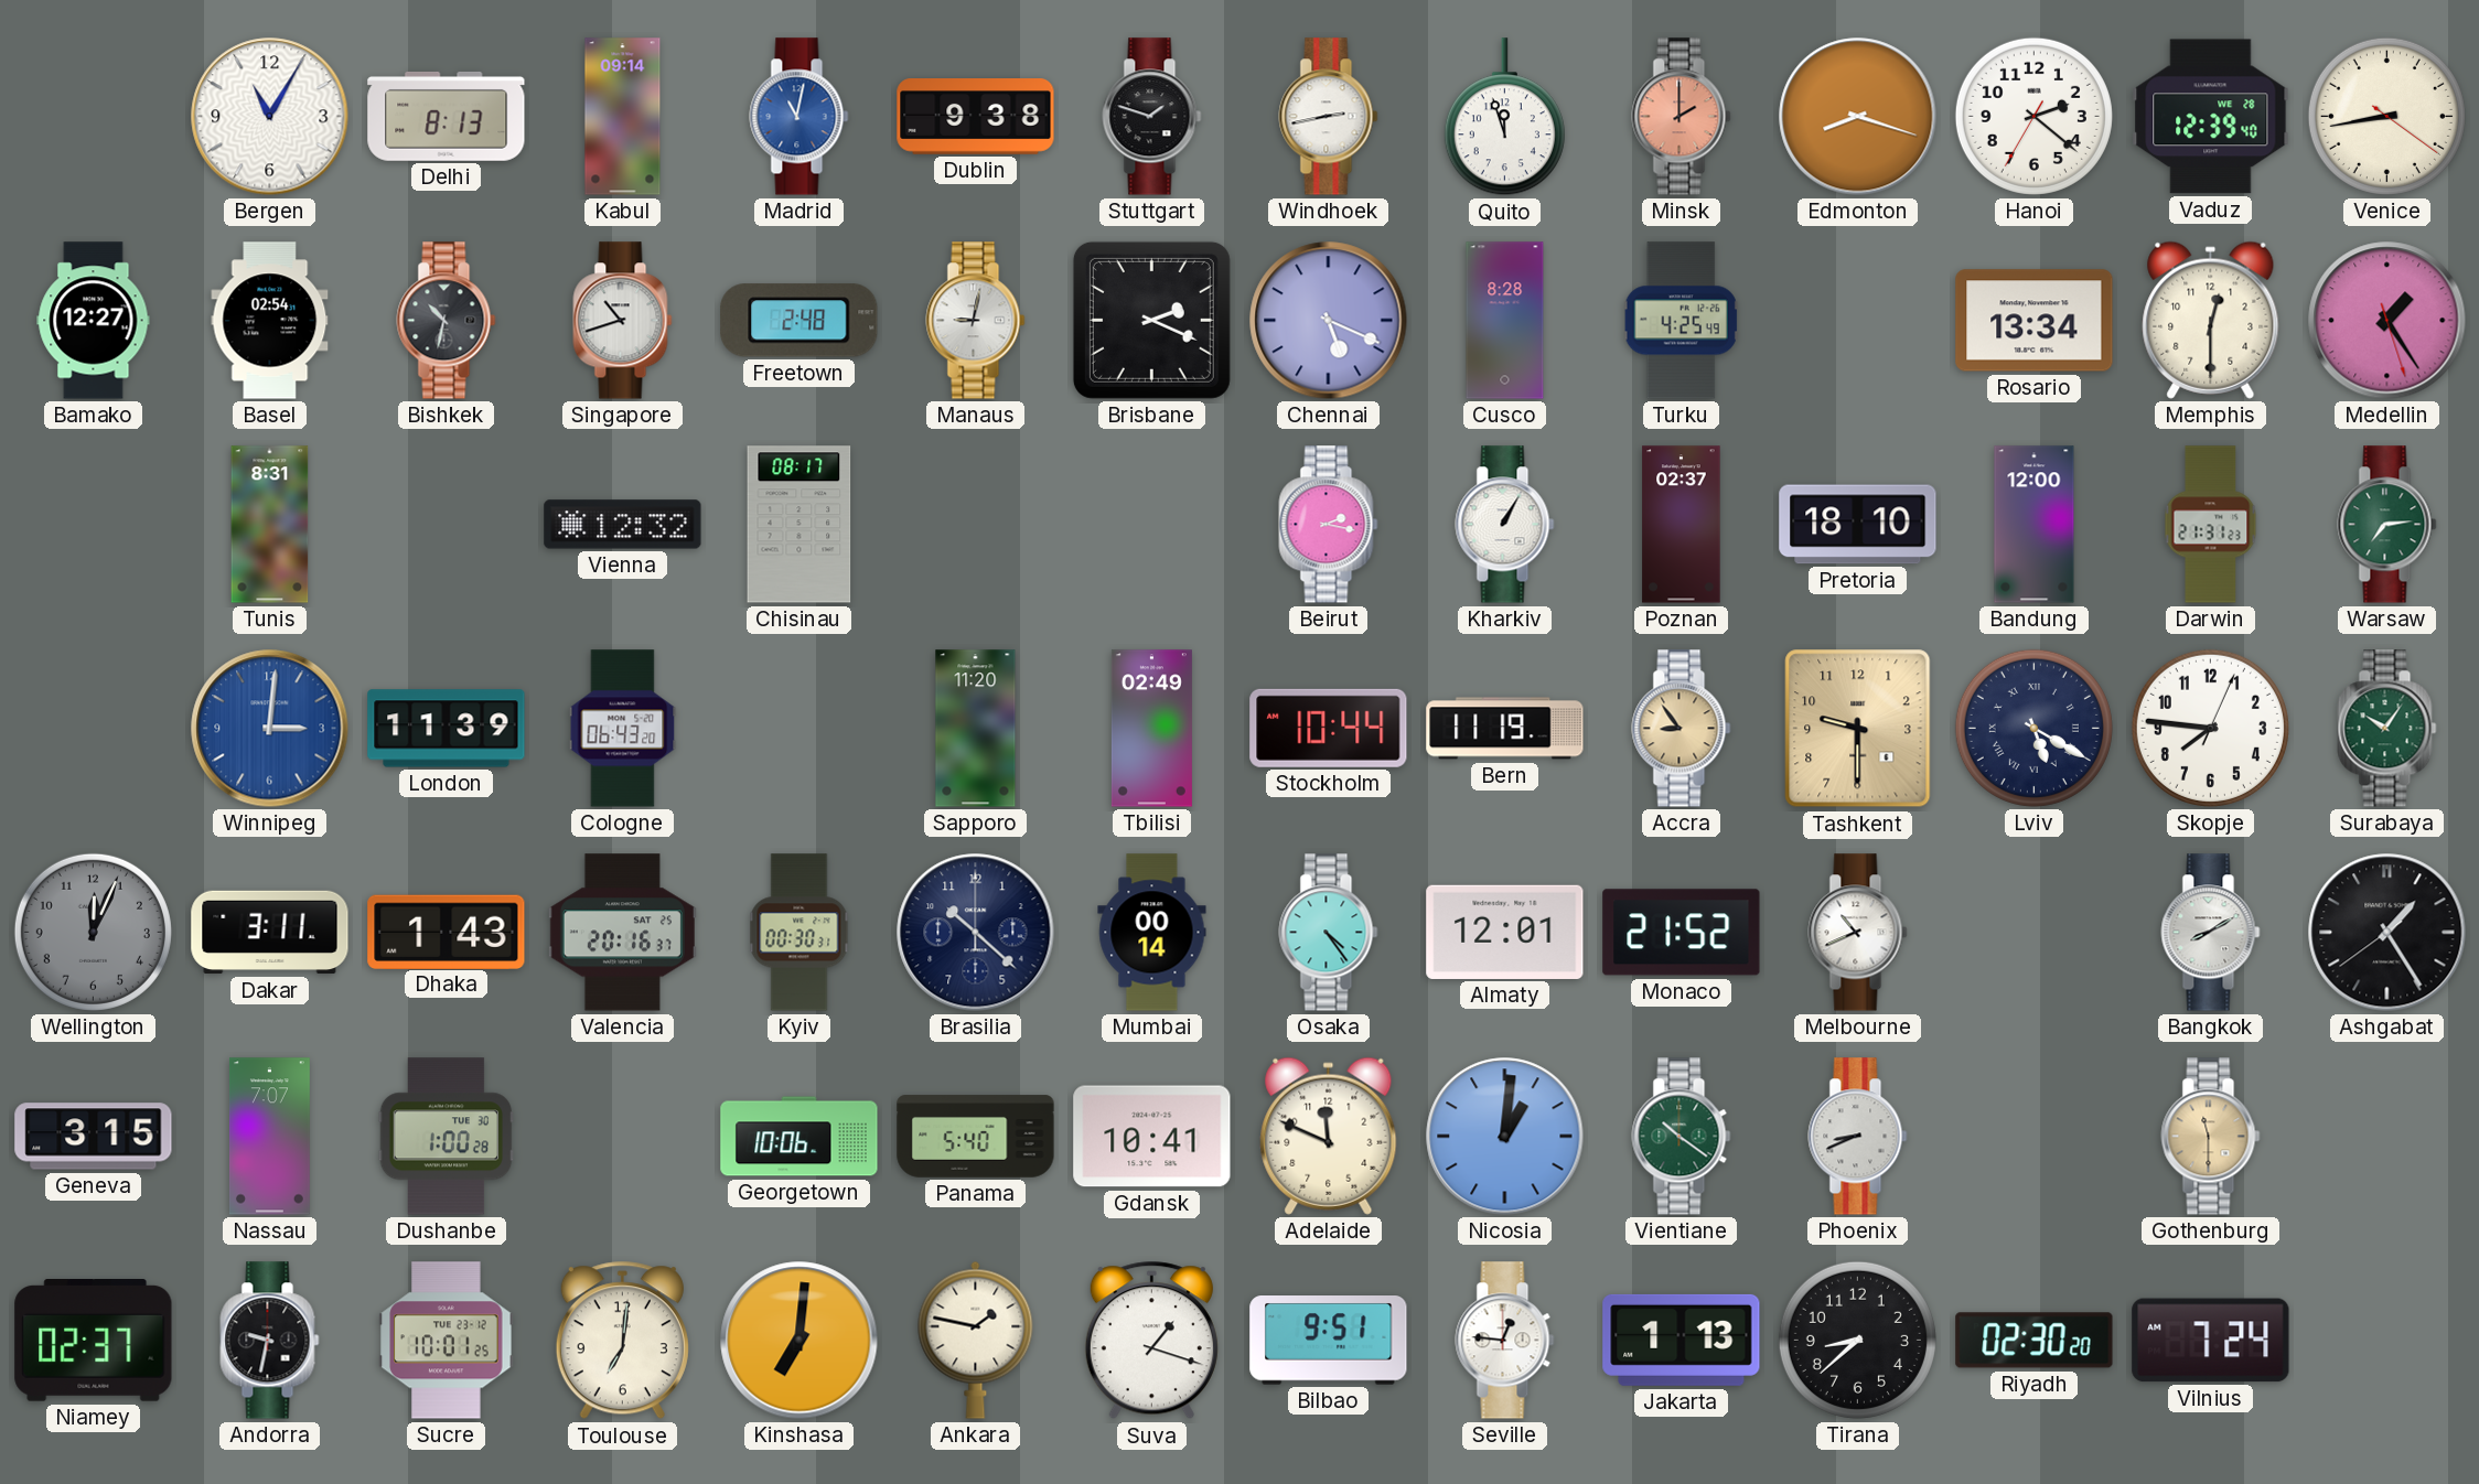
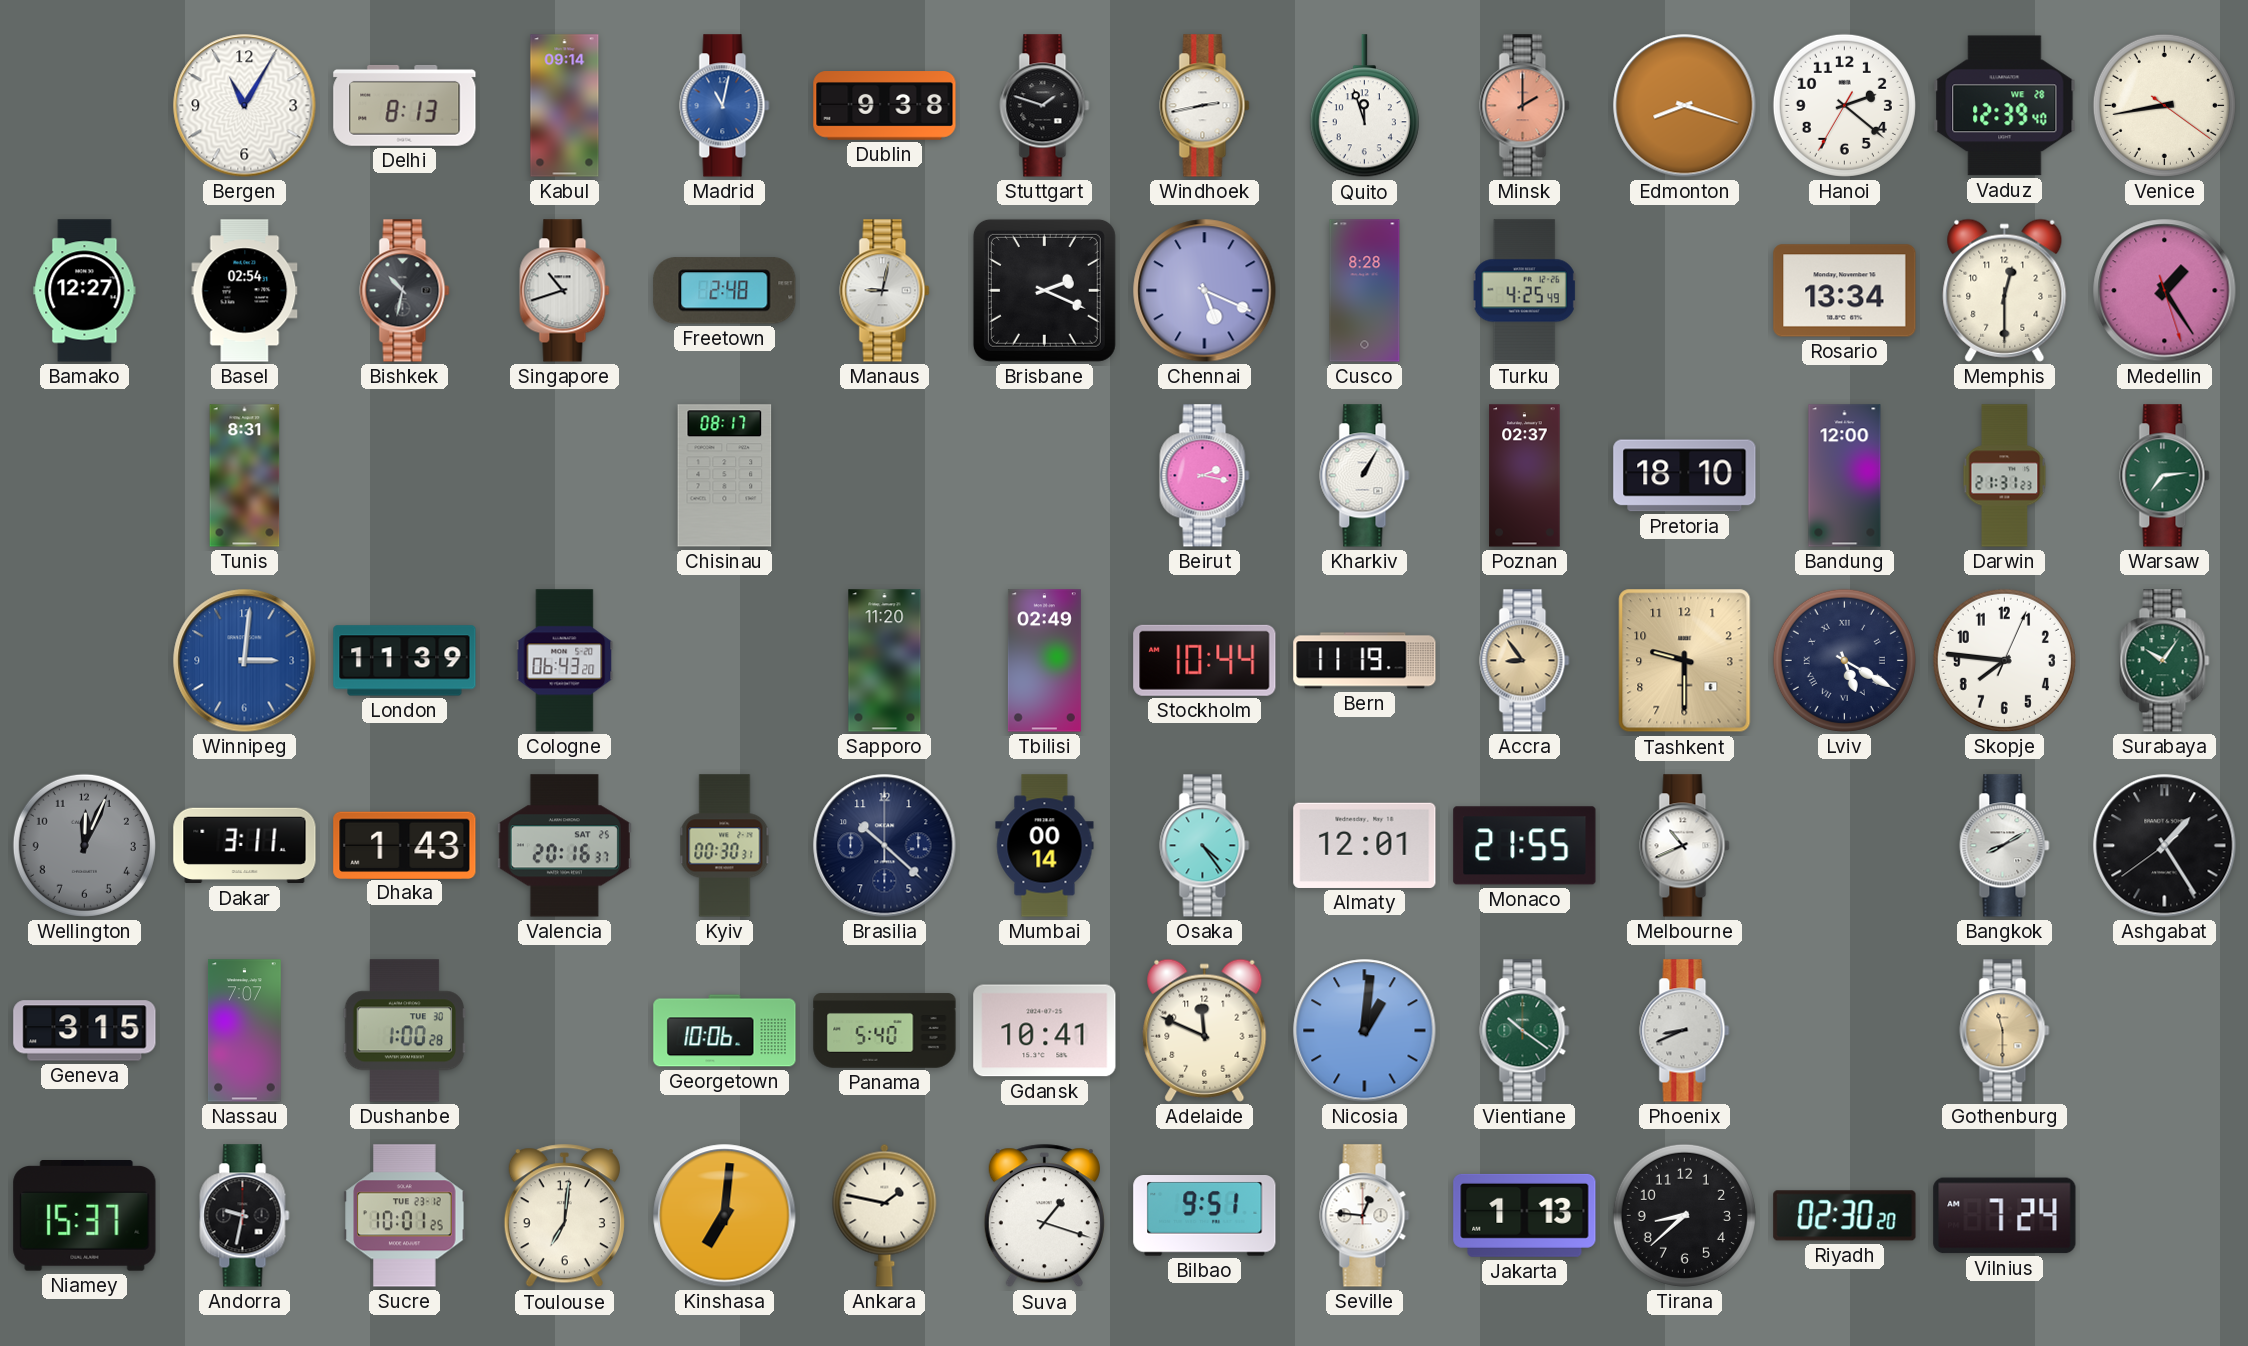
Vienna: 12:32 -> none (623, 525)
Monaco: 21:52 -> 21:55 (1525, 846)
Niamey: 02:37 -> 15:37 (85, 1216)
